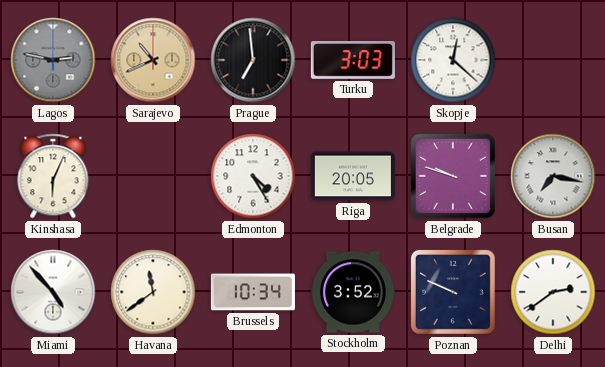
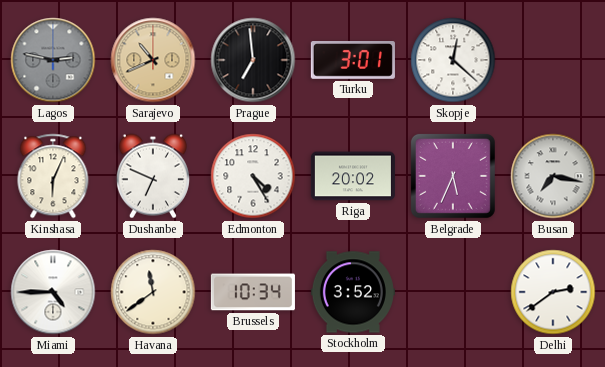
Turku: 3:03 -> 3:01 (353, 61)
Dushanbe: none -> 6:49 (153, 176)
Riga: 20:05 -> 20:02 (353, 176)
Belgrade: 9:48 -> 5:34 (453, 176)
Miami: 4:53 -> 4:45 (53, 292)
Poznan: 9:49 -> none (453, 292)
